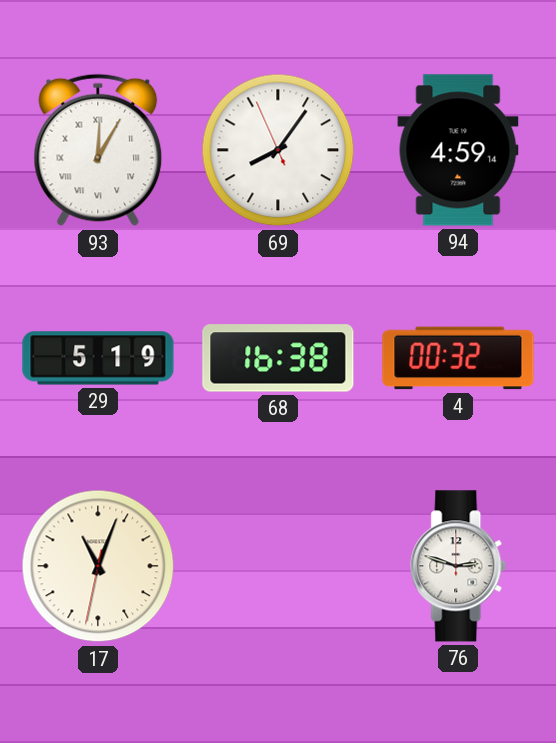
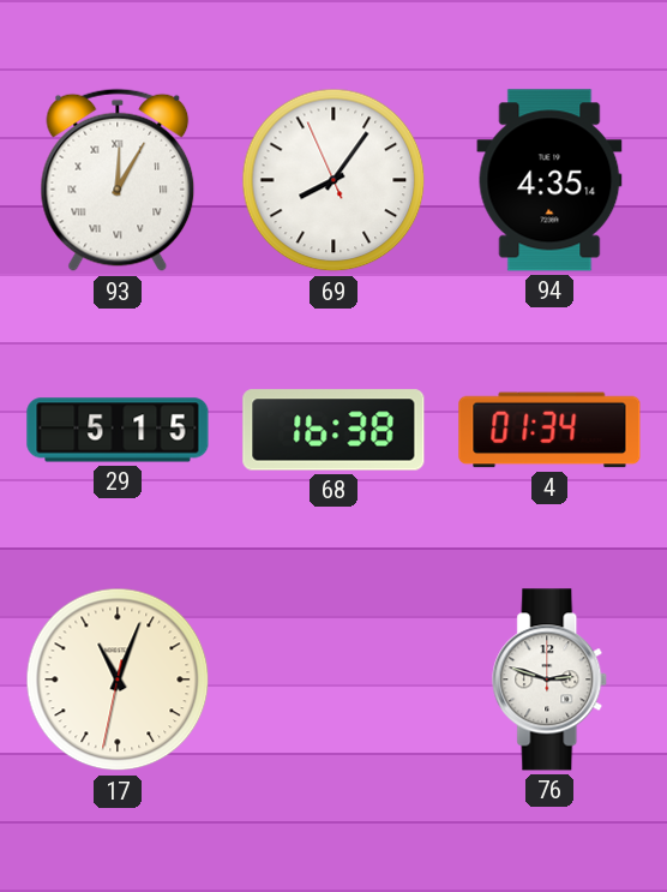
94: 4:59 -> 4:35 (549, 180)
29: 5:19 -> 5:15 (118, 430)
4: 00:32 -> 01:34 (549, 430)
